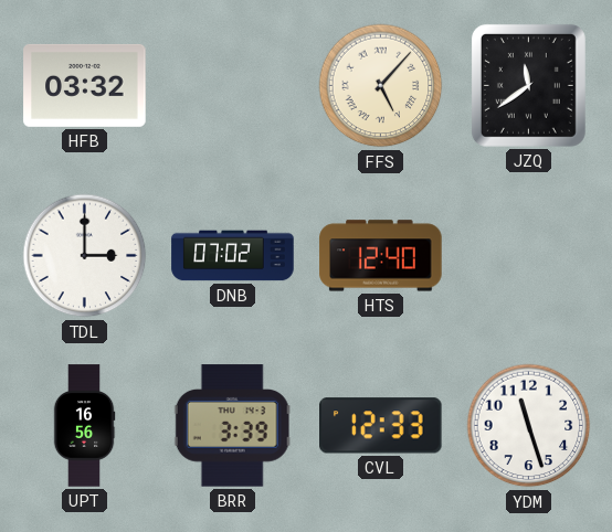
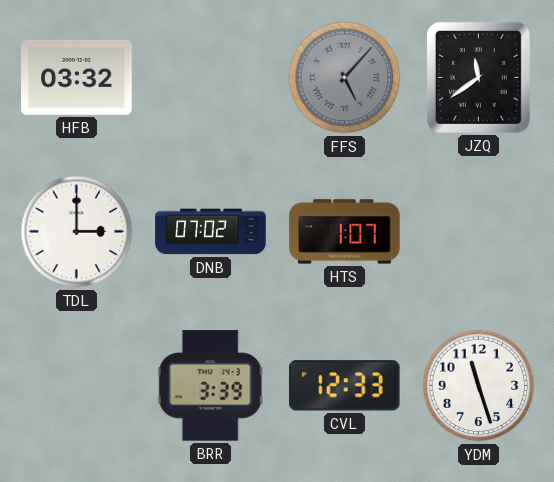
FFS dial: cream -> grey (345, 78)
HTS: 12:40 -> 1:07 (345, 232)
UPT: 16:56 -> none (84, 426)
